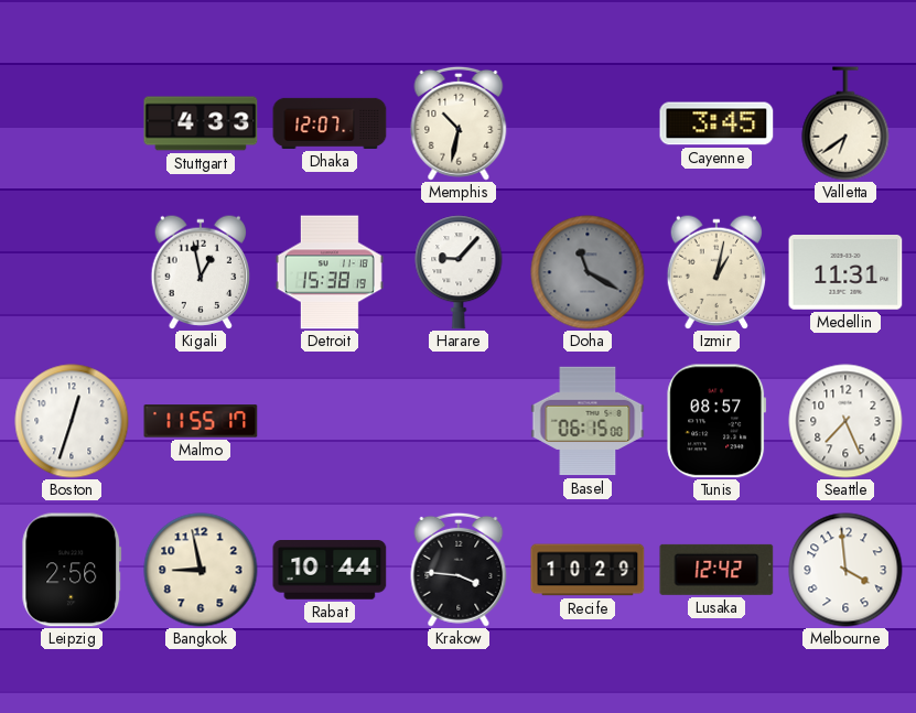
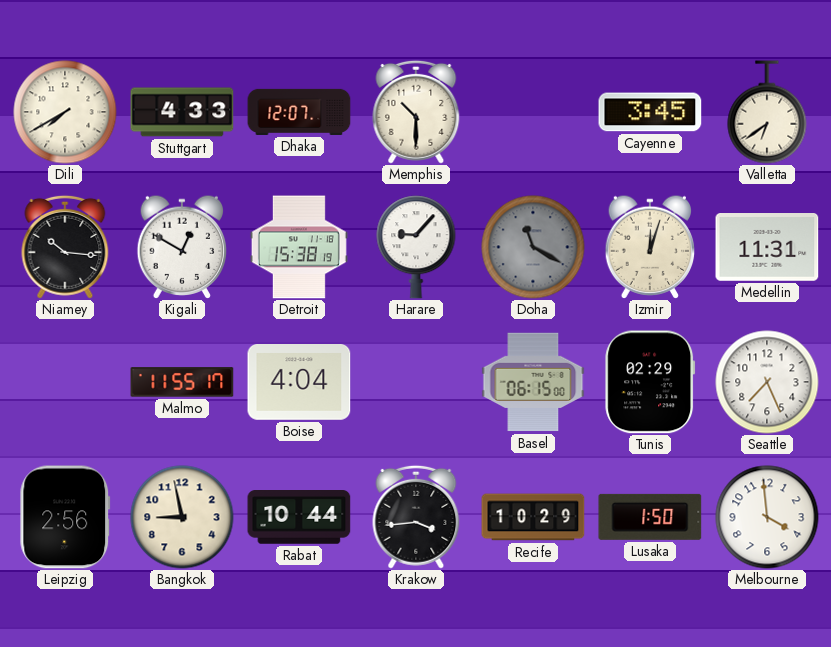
Dili: none -> 7:40 (65, 112)
Memphis: 10:32 -> 10:30 (416, 112)
Niamey: none -> 10:16 (65, 247)
Kigali: 12:58 -> 12:50 (182, 246)
Izmir: 1:02 -> 12:03 (650, 246)
Boston: 12:33 -> none (72, 421)
Boise: none -> 4:04 (299, 383)
Tunis: 08:57 -> 02:29 (650, 382)
Krakow: 3:46 -> 3:44 (416, 517)
Lusaka: 12:42 -> 1:50 (650, 517)
